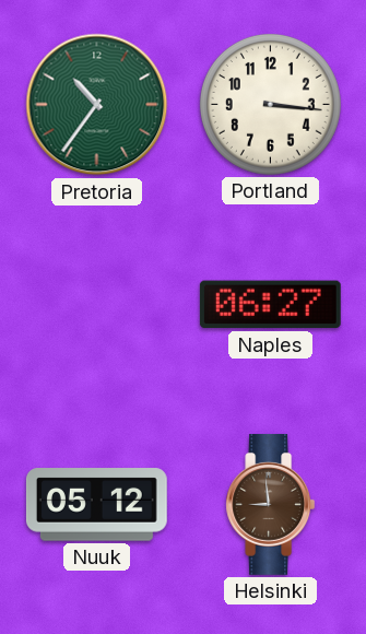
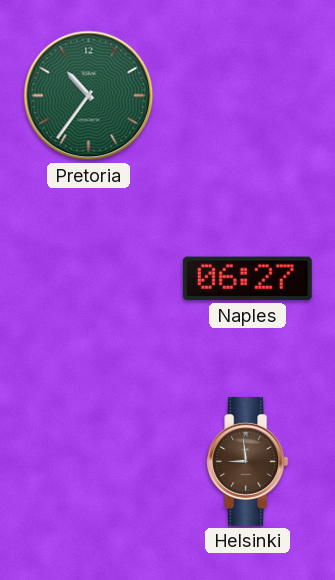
Portland: 3:16 -> none (270, 104)
Nuuk: 05:12 -> none (96, 505)
